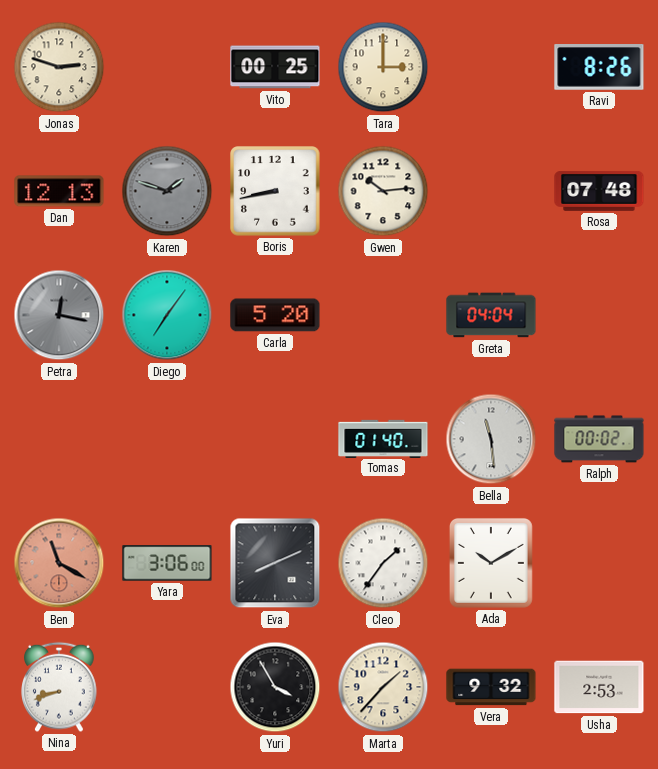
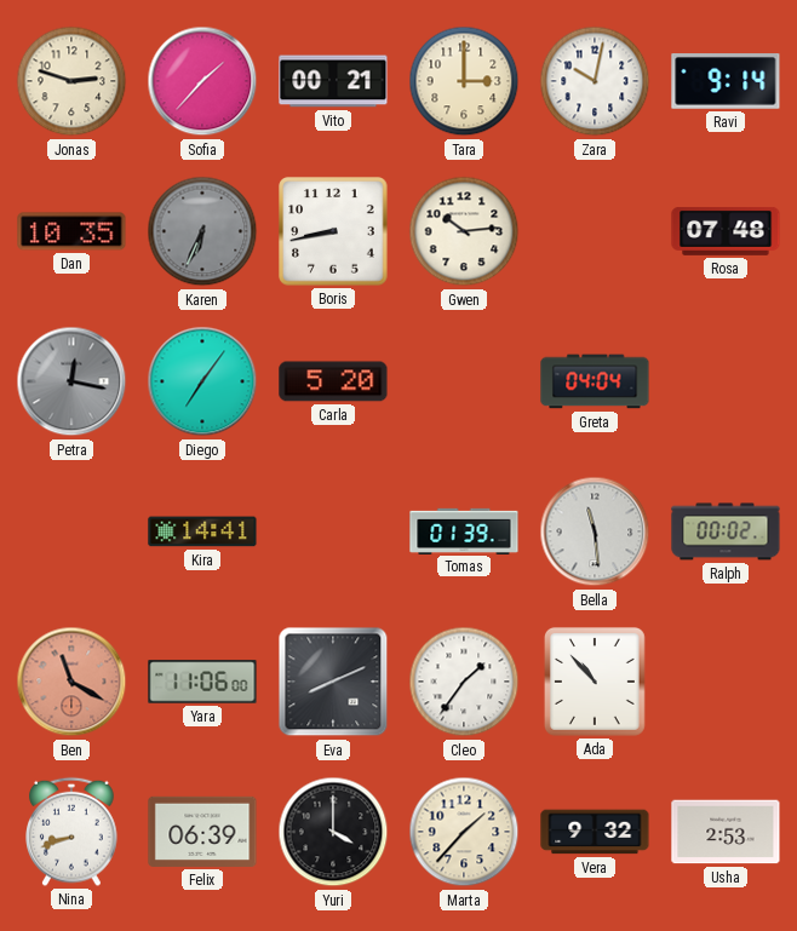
Sofia: none -> 1:37 (202, 81)
Vito: 00:25 -> 00:21 (333, 81)
Zara: none -> 10:02 (595, 81)
Ravi: 8:26 -> 9:14 (726, 82)
Dan: 12:13 -> 10:35 (71, 231)
Karen: 1:48 -> 6:34 (202, 231)
Kira: none -> 14:41 (202, 531)
Tomas: 01:40 -> 01:39 (464, 530)
Yara: 3:06 -> 11:06 (202, 682)
Ada: 10:10 -> 10:53 (595, 682)
Felix: none -> 06:39 (202, 832)
Yuri: 3:55 -> 4:00 (333, 832)
